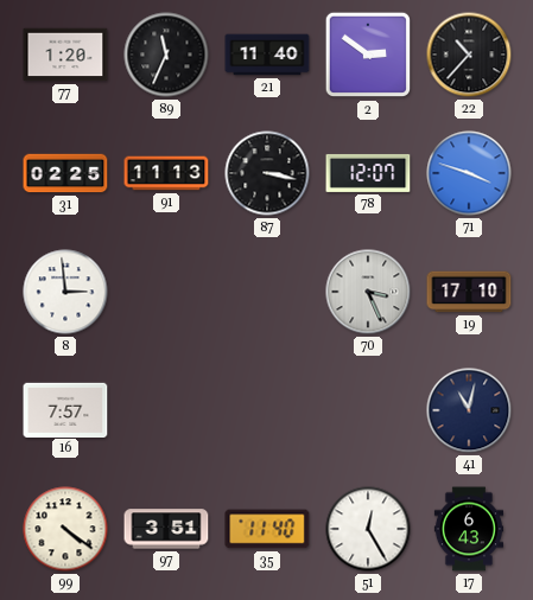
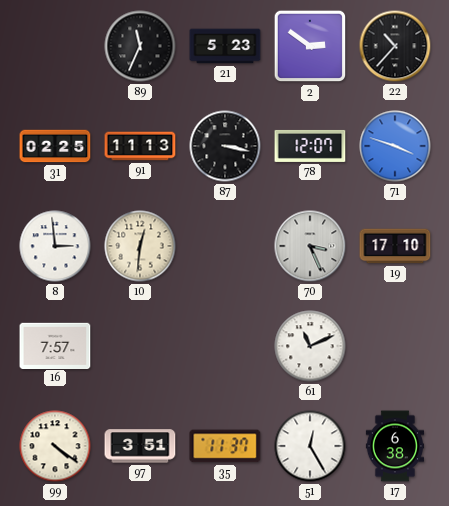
77: 1:20 -> none (65, 55)
21: 11:40 -> 5:23 (225, 46)
10: none -> 12:31 (140, 246)
61: none -> 11:11 (310, 346)
41: 11:02 -> none (469, 410)
35: 11:40 -> 11:37 (225, 446)
17: 6:43 -> 6:38 (394, 446)
